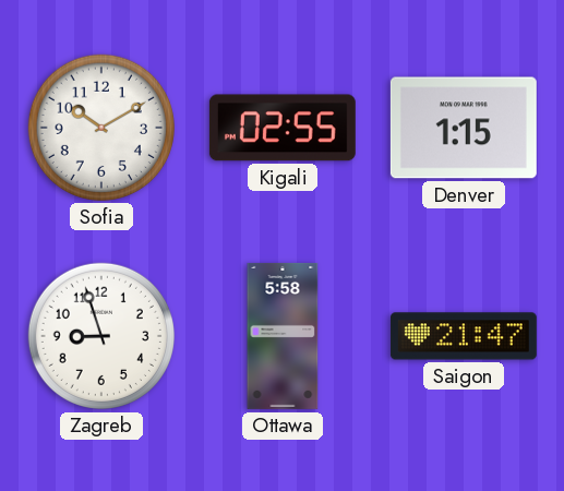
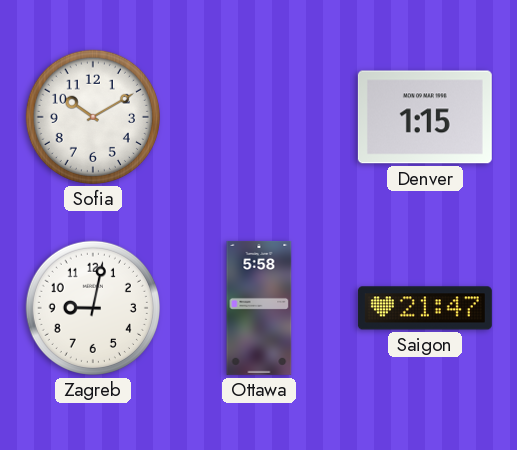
Kigali: 02:55 -> none (283, 128)
Zagreb: 8:57 -> 9:02 (93, 308)
